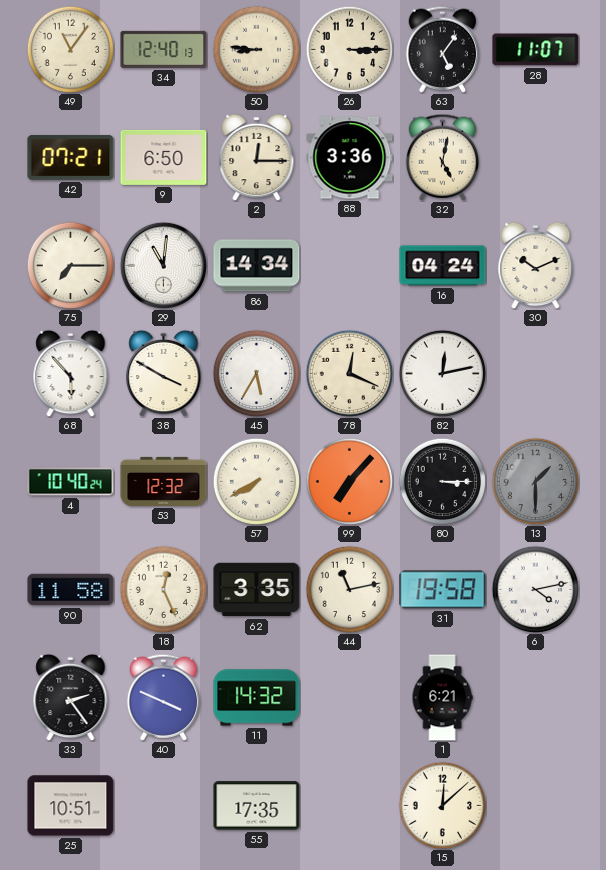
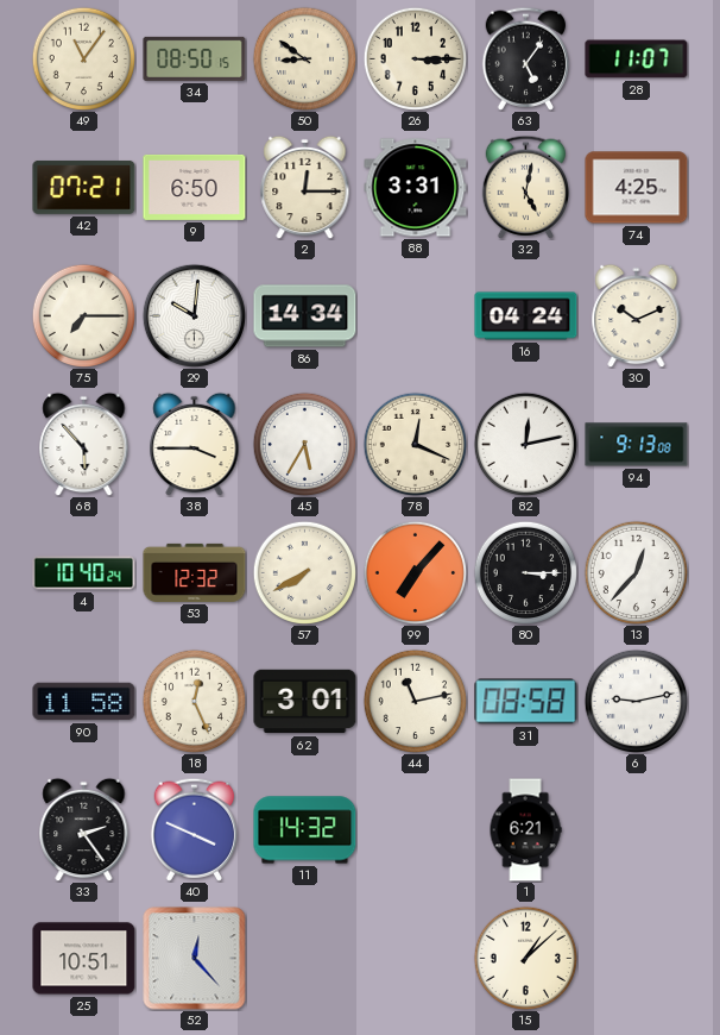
34: 12:40 -> 08:50 (195, 58)
50: 8:46 -> 8:51 (304, 58)
88: 3:36 -> 3:31 (416, 188)
74: none -> 4:25 (637, 188)
29: 11:01 -> 10:01 (194, 315)
38: 3:50 -> 3:45 (195, 444)
94: none -> 9:13 (637, 445)
13: 1:30 -> 12:37 (636, 572)
13 dial: grey -> white (636, 572)
62: 3:35 -> 3:01 (305, 702)
31: 19:58 -> 08:58 (526, 702)
6: 4:13 -> 9:13 (636, 701)
52: none -> 12:23 (195, 959)
55: 17:35 -> none (257, 806)
15: 12:08 -> 1:08 (525, 958)
